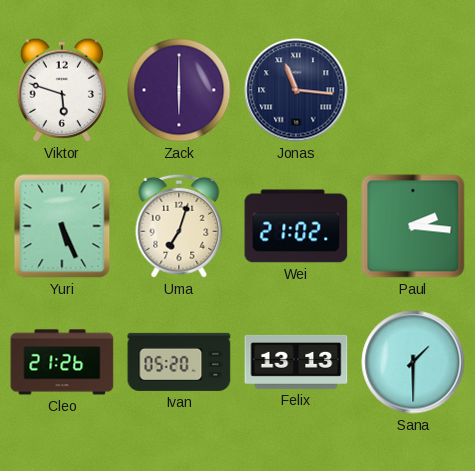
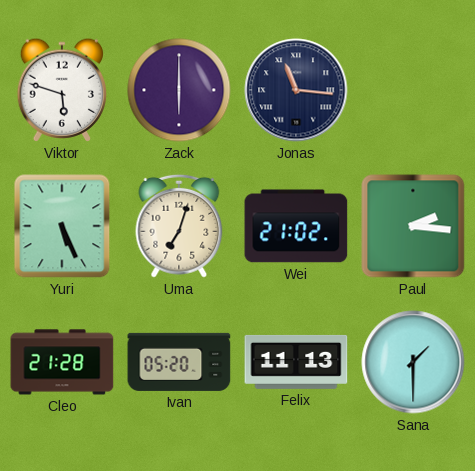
Cleo: 21:26 -> 21:28 (62, 362)
Felix: 13:13 -> 11:13 (296, 362)
